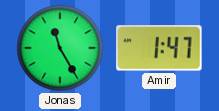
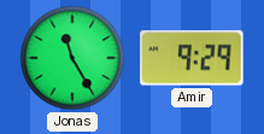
Amir: 1:47 -> 9:29 (192, 58)
